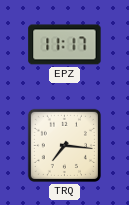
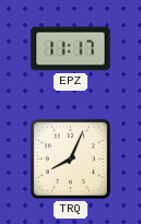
TRQ: 7:16 -> 8:04 (70, 158)
